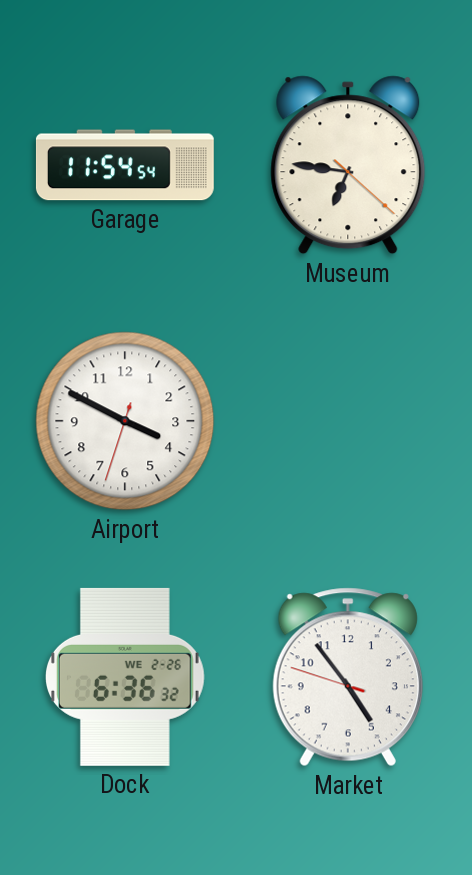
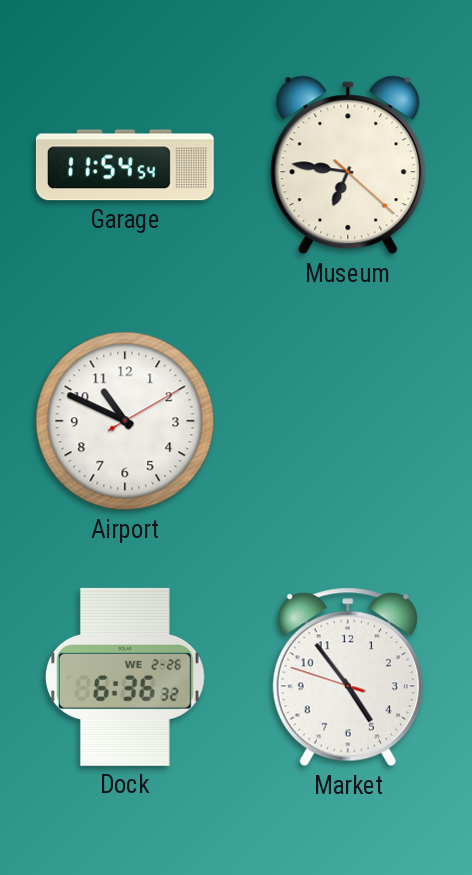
Airport: 3:49 -> 10:49 (125, 421)
